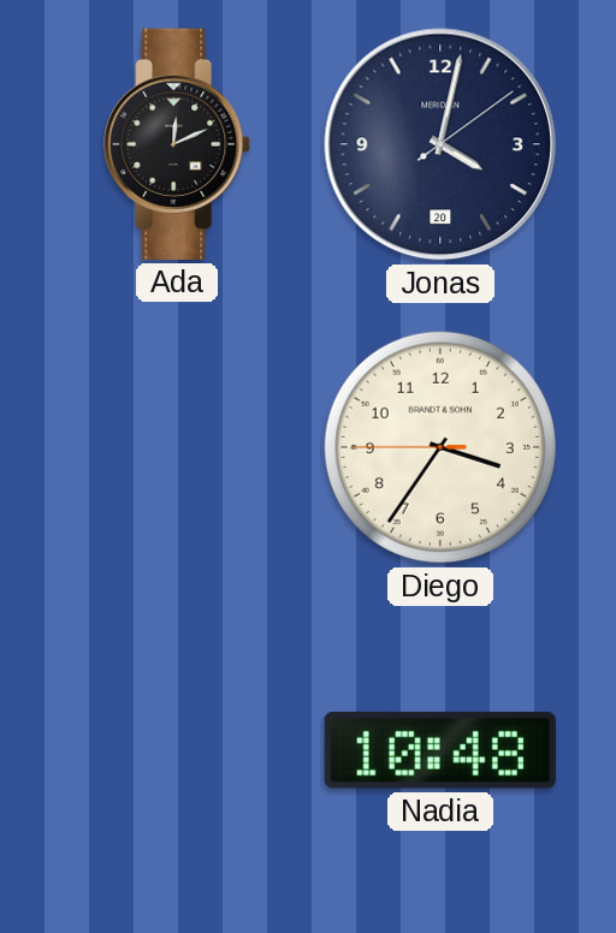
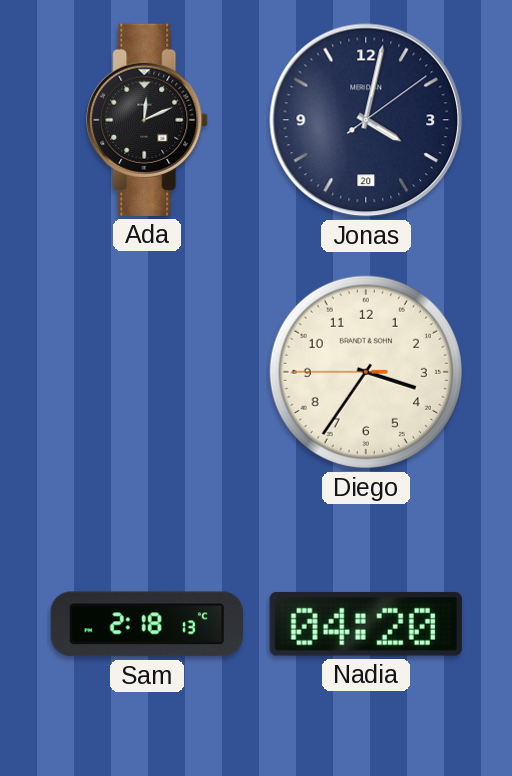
Sam: none -> 2:18 (147, 624)
Nadia: 10:48 -> 04:20 (366, 624)
